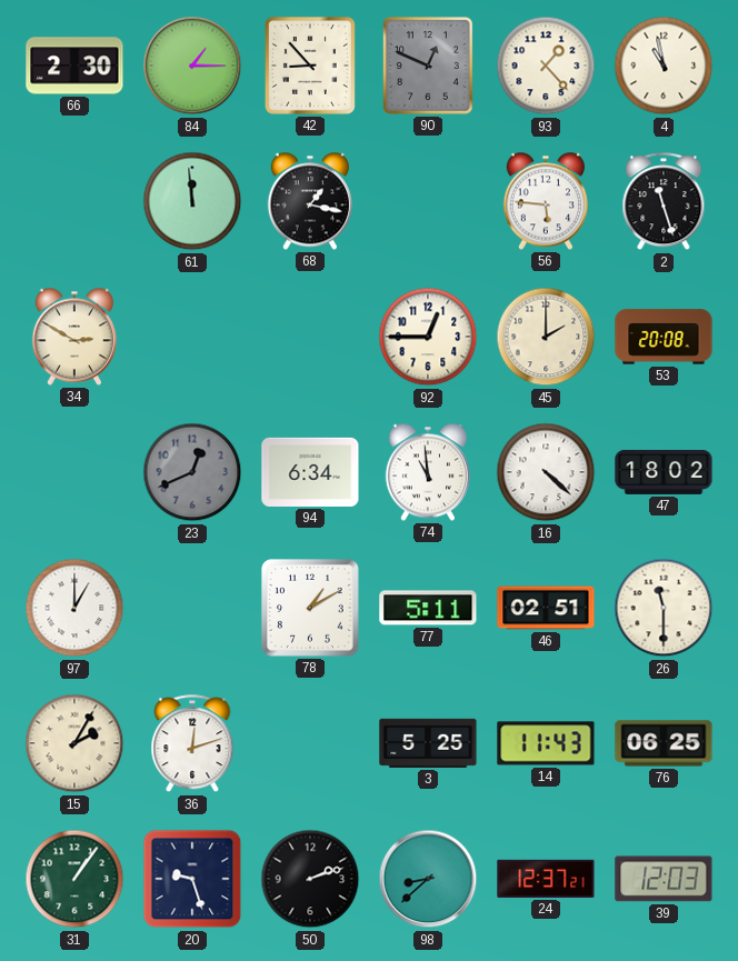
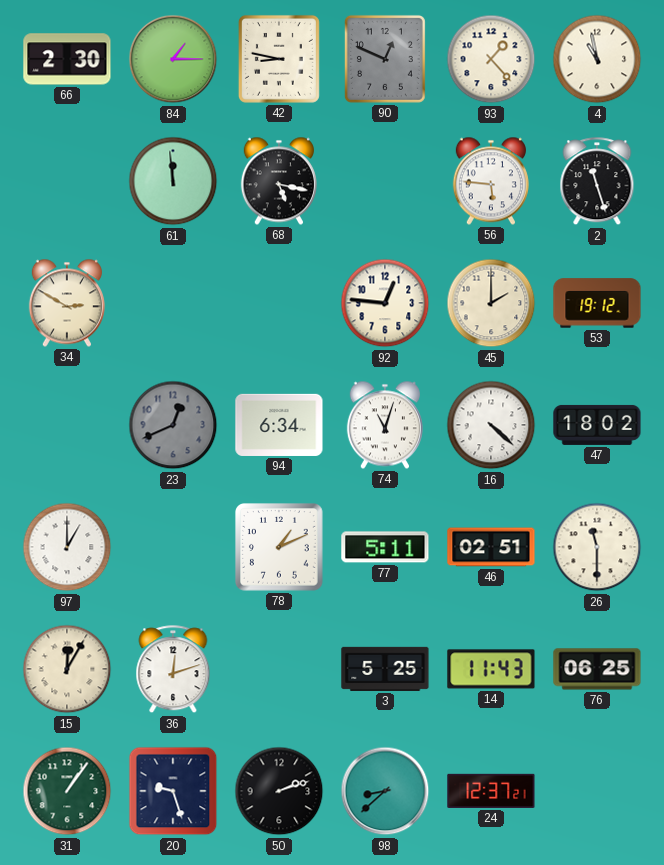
42: 8:53 -> 8:47 (279, 59)
68: 1:17 -> 5:17 (279, 181)
92: 12:45 -> 12:46 (385, 303)
53: 20:08 -> 19:12 (597, 303)
74: 10:59 -> 11:03 (385, 425)
78: 1:10 -> 1:11 (280, 548)
15: 2:05 -> 12:05 (67, 669)
39: 12:03 -> none (664, 879)
